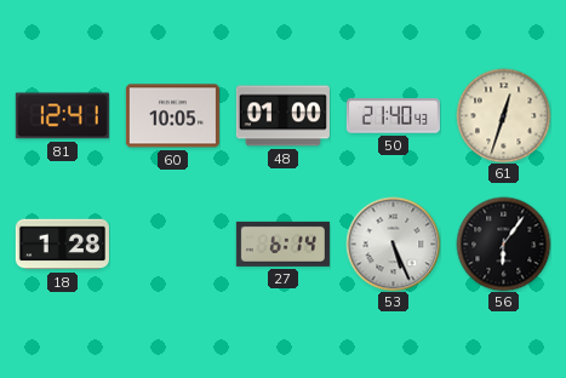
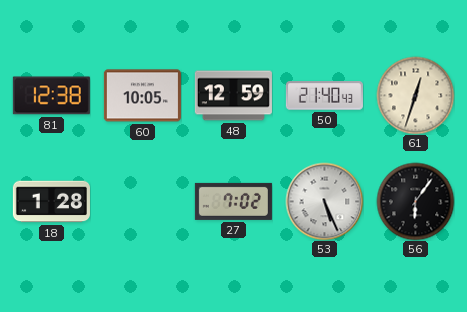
81: 12:41 -> 12:38 (51, 96)
48: 01:00 -> 12:59 (233, 96)
27: 6:14 -> 7:02 (233, 201)
